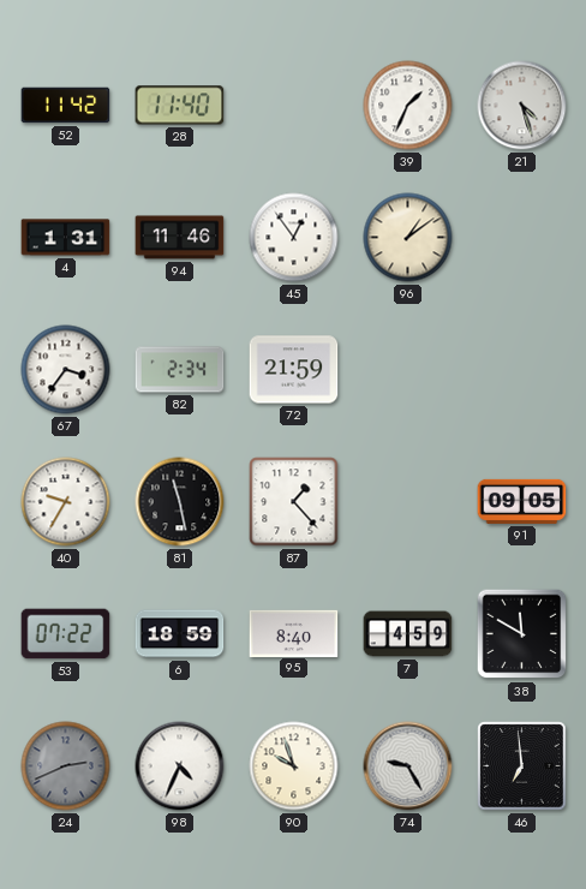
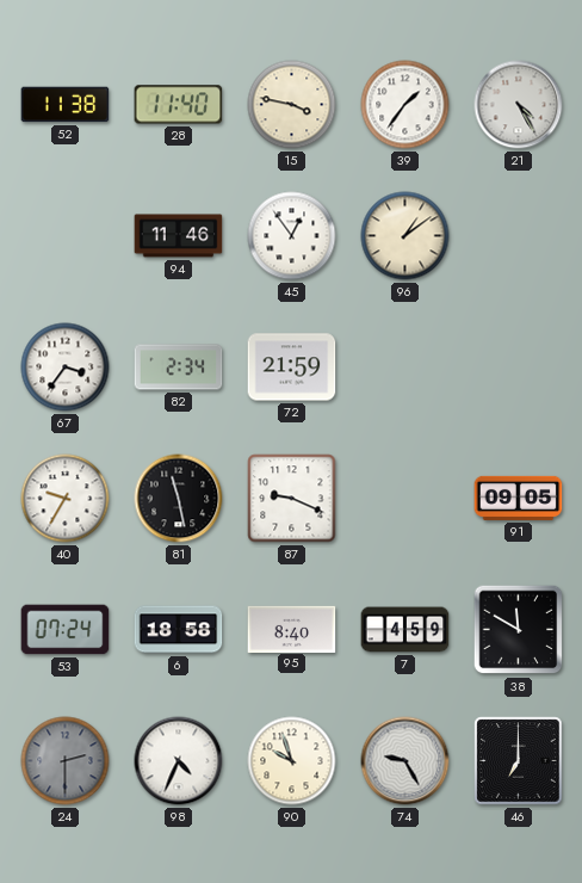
52: 11:42 -> 11:38 (66, 105)
15: none -> 3:47 (292, 105)
39: 1:34 -> 1:36 (405, 105)
21: 4:27 -> 4:25 (519, 105)
4: 1:31 -> none (66, 238)
87: 1:23 -> 9:19 (292, 499)
53: 07:22 -> 07:24 (66, 630)
6: 18:59 -> 18:58 (179, 630)
24: 2:41 -> 2:30 (66, 761)
46: 6:59 -> 7:00 (519, 761)
